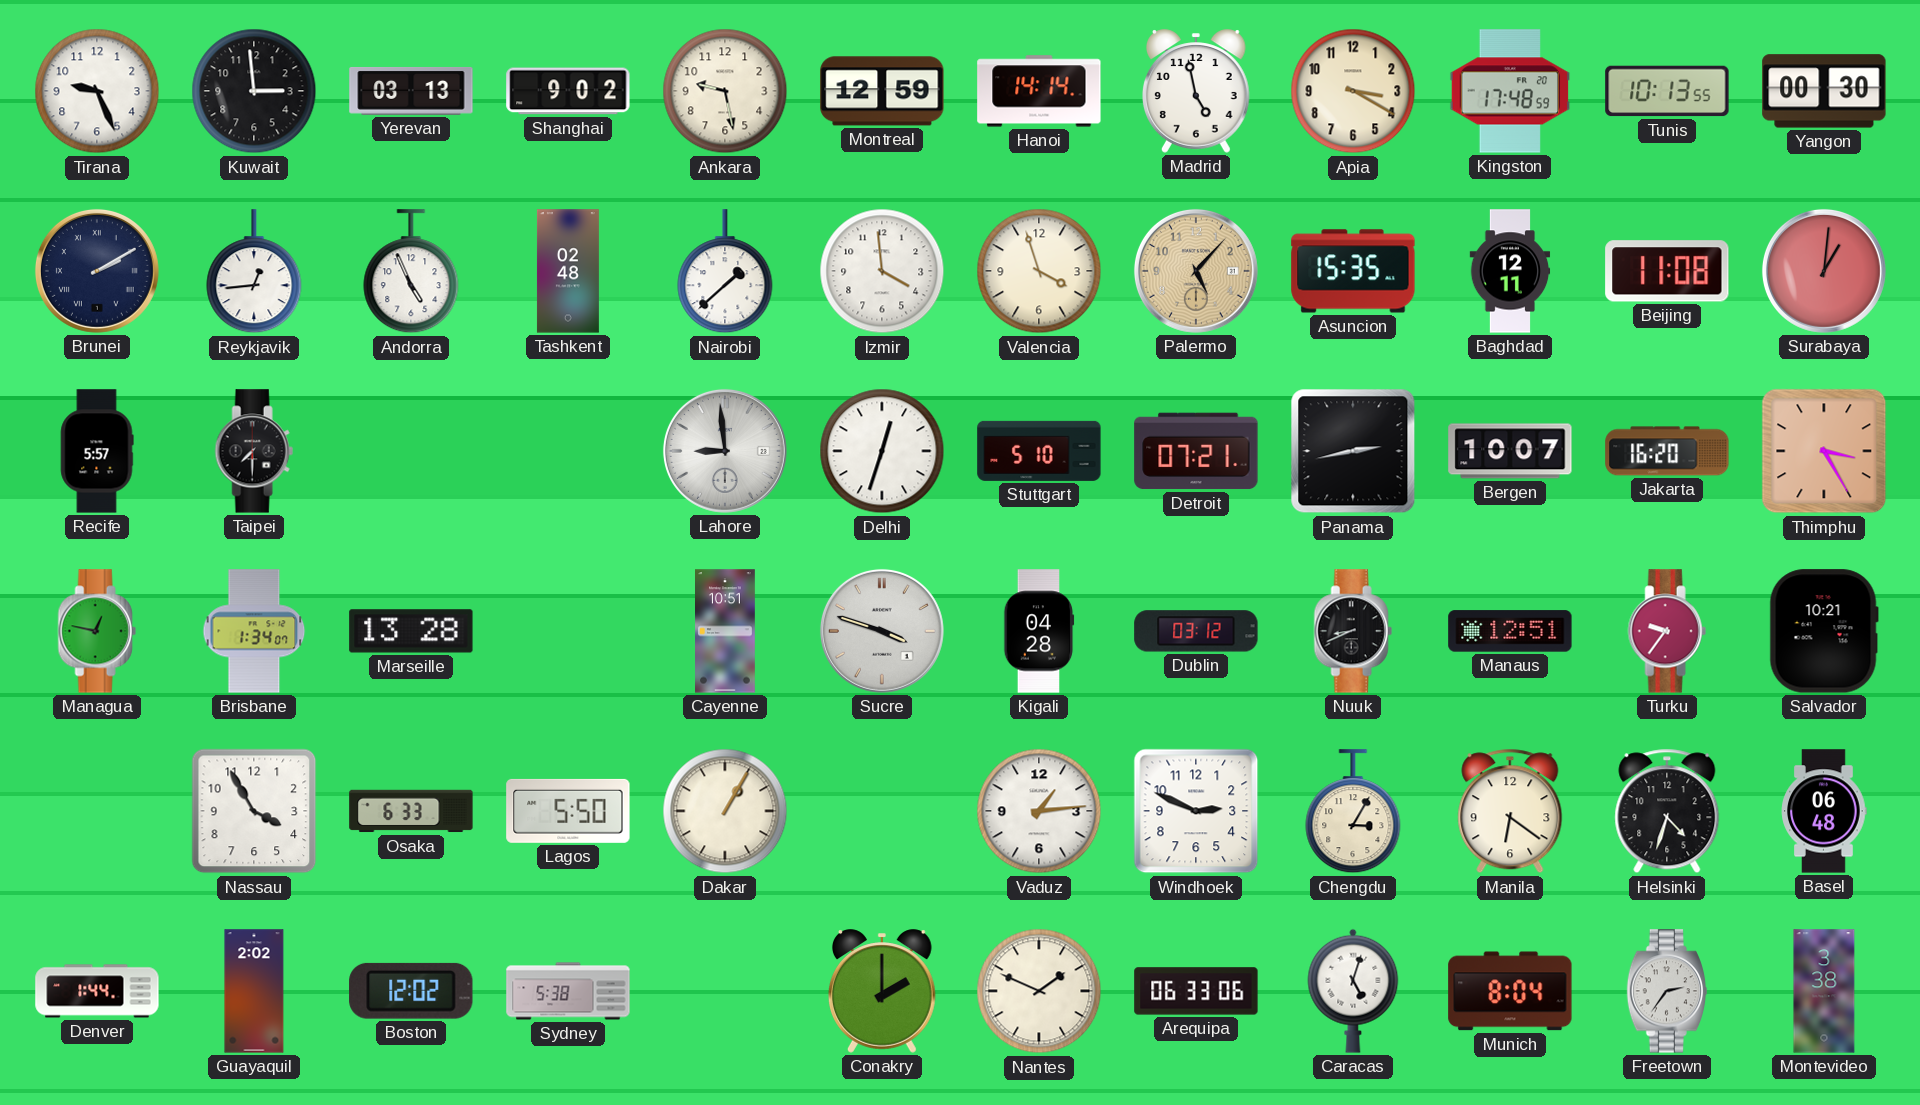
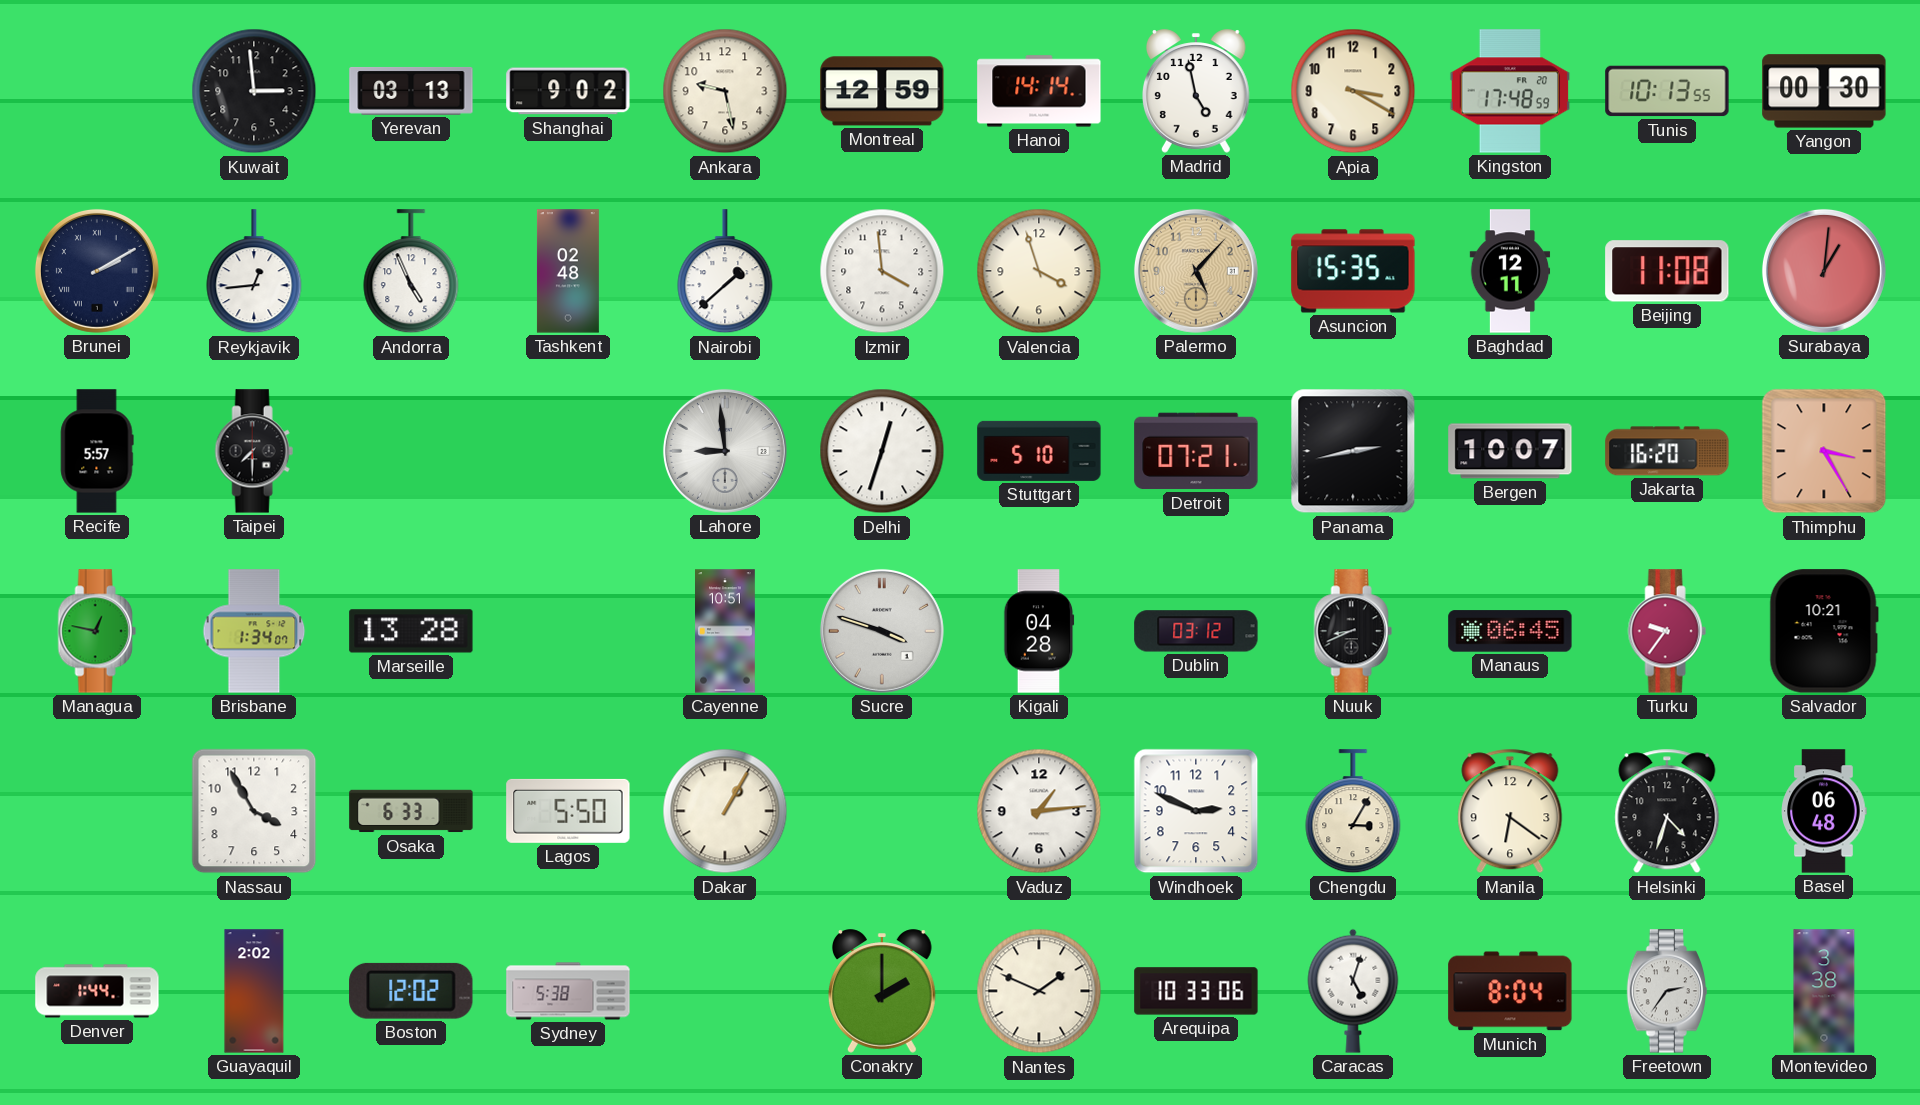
Tirana: 9:26 -> none (97, 91)
Manaus: 12:51 -> 06:45 (1510, 631)
Arequipa: 06:33 -> 10:33 (1196, 991)
